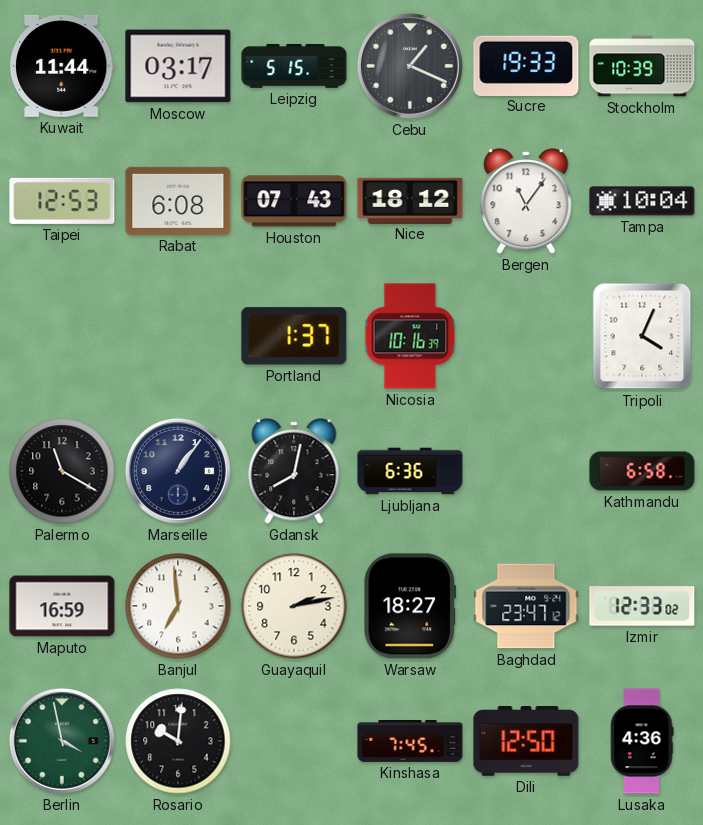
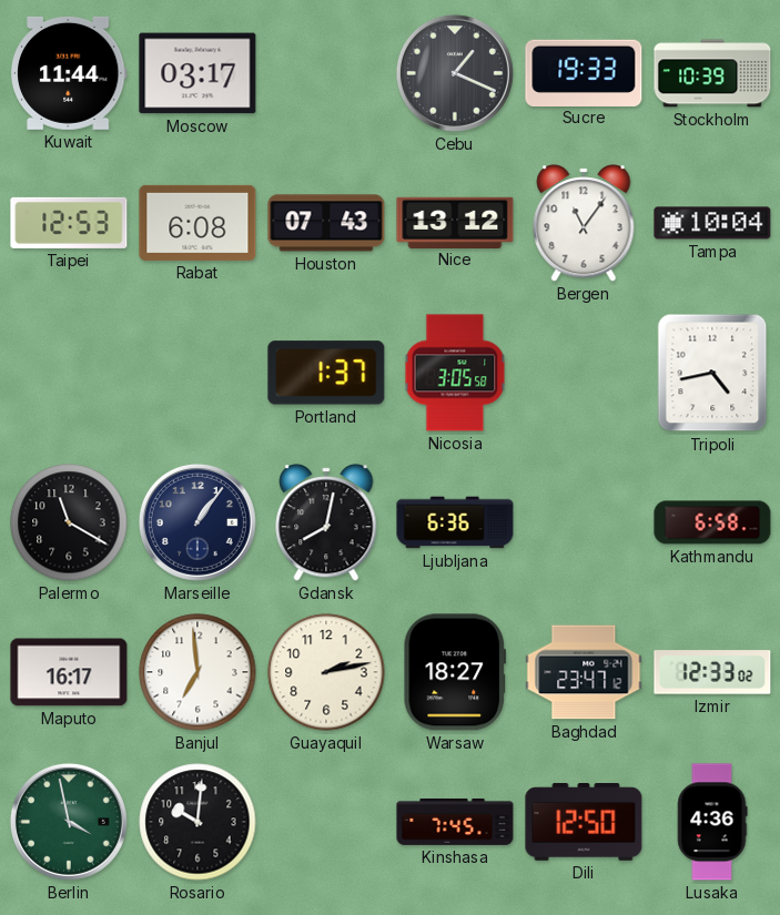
Leipzig: 5:15 -> none (294, 66)
Nice: 18:12 -> 13:12 (455, 222)
Nicosia: 10:16 -> 3:05 (455, 373)
Tripoli: 4:04 -> 4:43 (712, 373)
Maputo: 16:59 -> 16:17 (69, 672)
